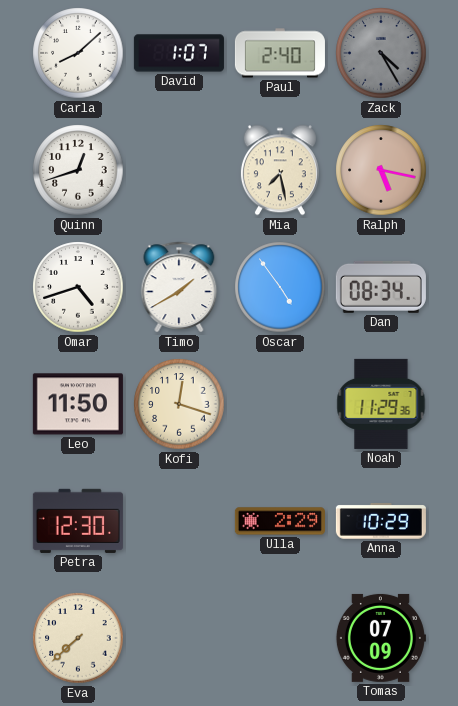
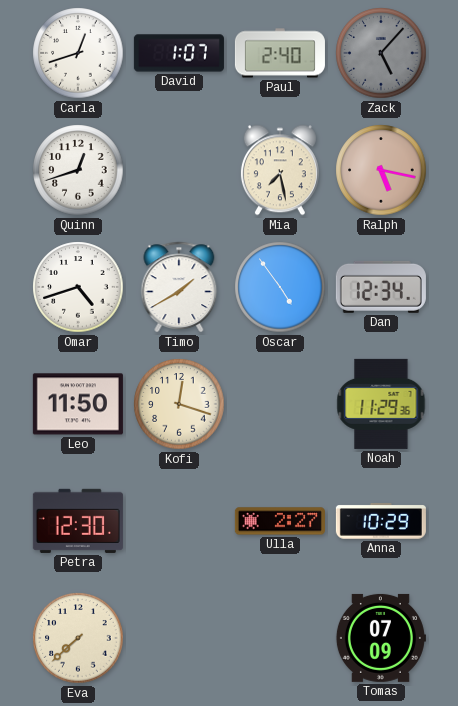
Carla: 8:08 -> 12:42 (78, 53)
Zack: 4:25 -> 5:07 (381, 53)
Dan: 08:34 -> 12:34 (381, 287)
Ulla: 2:29 -> 2:27 (280, 521)
